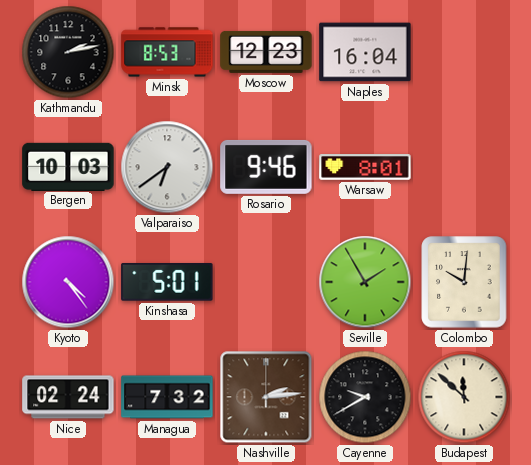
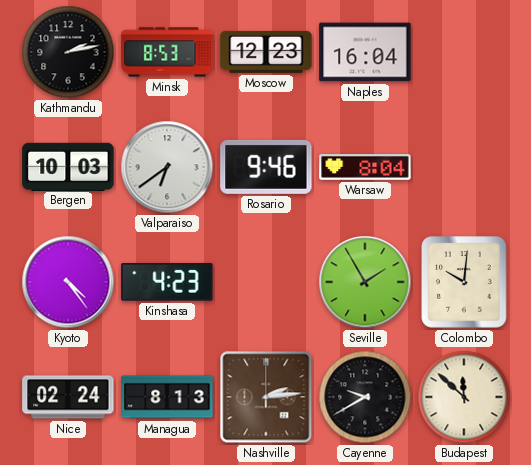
Warsaw: 8:01 -> 8:04 (365, 167)
Kinshasa: 5:01 -> 4:23 (167, 282)
Managua: 7:32 -> 8:13 (167, 397)
